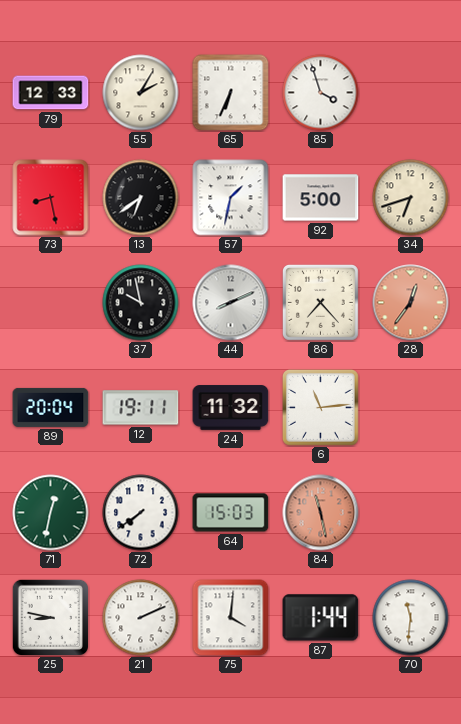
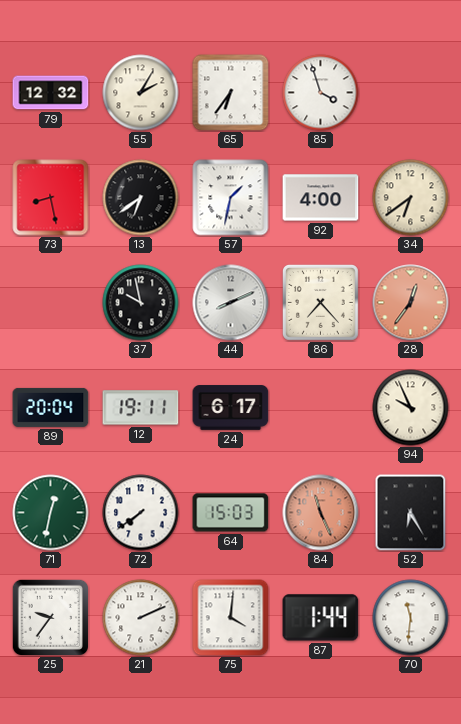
79: 12:33 -> 12:32 (51, 93)
65: 6:34 -> 6:36 (231, 93)
92: 5:00 -> 4:00 (321, 198)
34: 6:42 -> 6:39 (411, 198)
24: 11:32 -> 6:17 (231, 408)
6: 11:14 -> none (320, 407)
94: none -> 9:56 (411, 408)
84: 11:28 -> 11:26 (321, 513)
52: none -> 6:25 (411, 513)
25: 8:47 -> 9:36 (50, 617)
